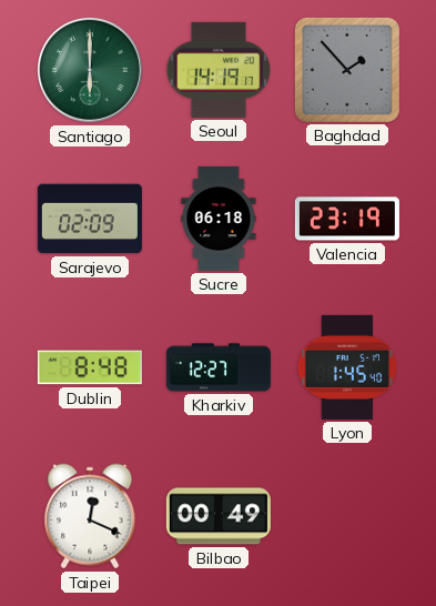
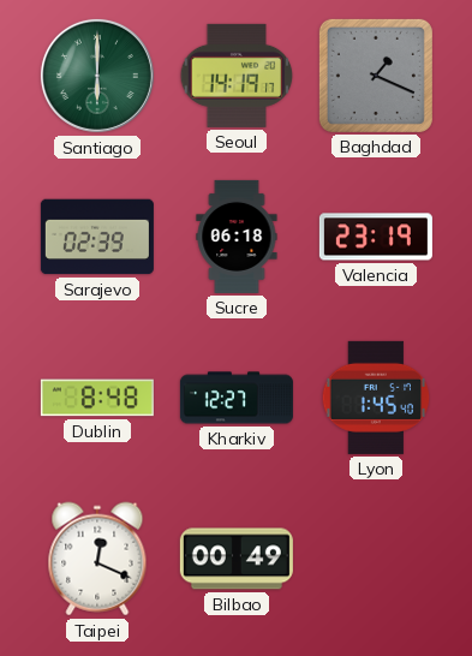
Baghdad: 1:53 -> 1:19 (376, 76)
Sarajevo: 02:09 -> 02:39 (97, 237)
